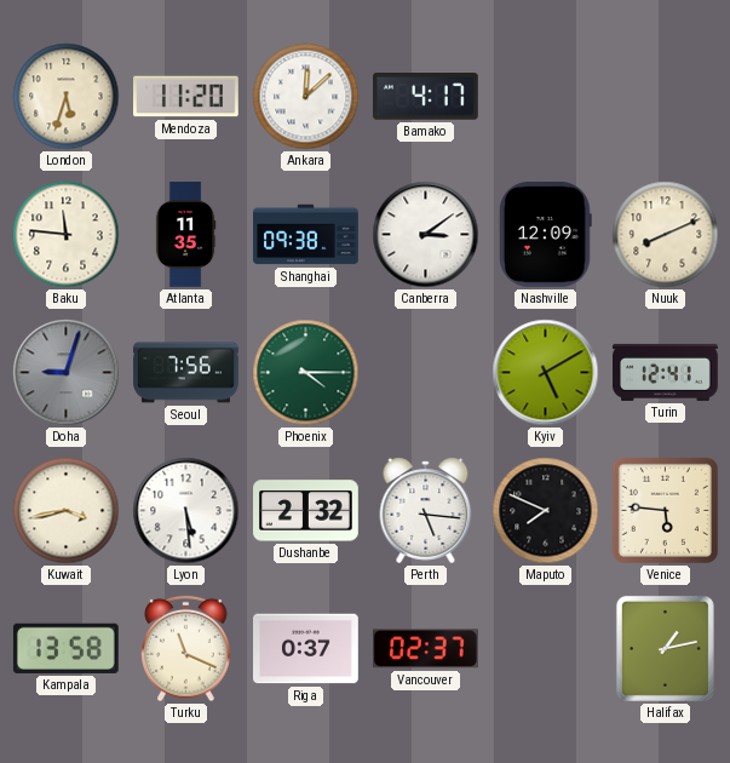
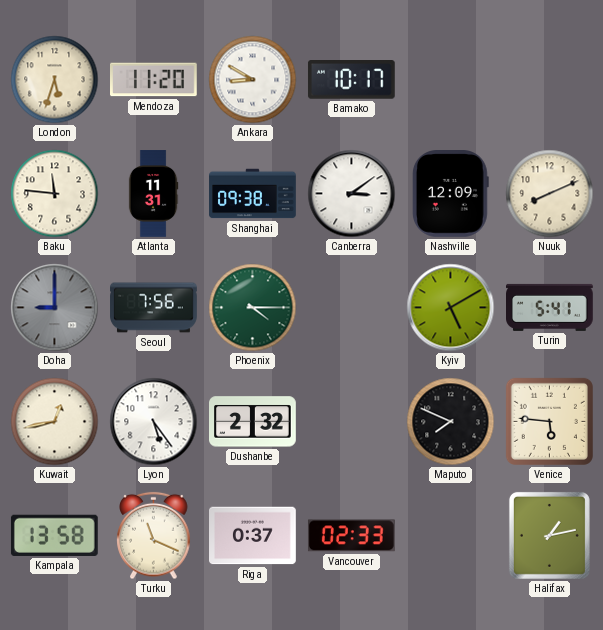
Ankara: 12:08 -> 8:50 (253, 80)
Bamako: 4:17 -> 10:17 (351, 80)
Atlanta: 11:35 -> 11:31 (153, 194)
Doha: 9:03 -> 9:00 (55, 308)
Turin: 12:41 -> 5:41 (550, 307)
Kuwait: 3:43 -> 12:43 (55, 422)
Lyon: 5:29 -> 5:24 (154, 422)
Perth: 5:16 -> none (426, 510)
Vancouver: 02:37 -> 02:33 (351, 536)
